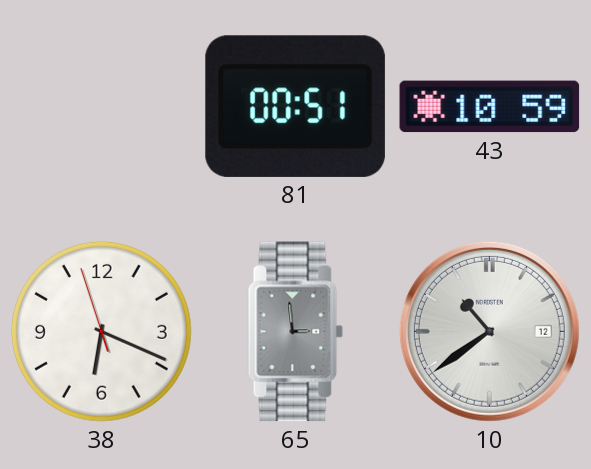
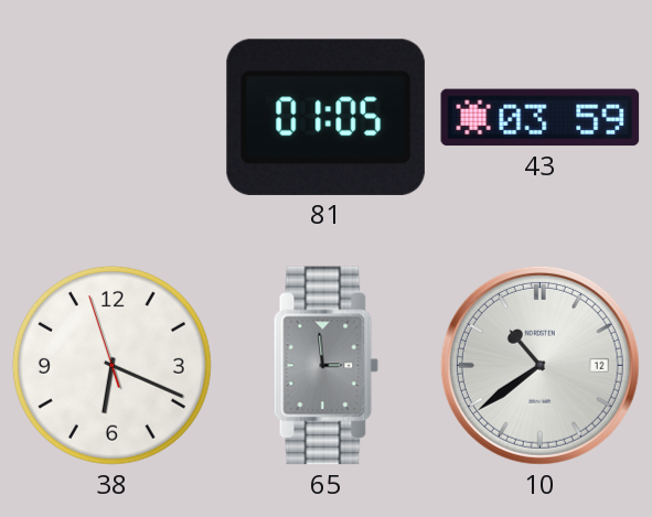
81: 00:51 -> 01:05 (325, 117)
43: 10:59 -> 03:59 (541, 118)
